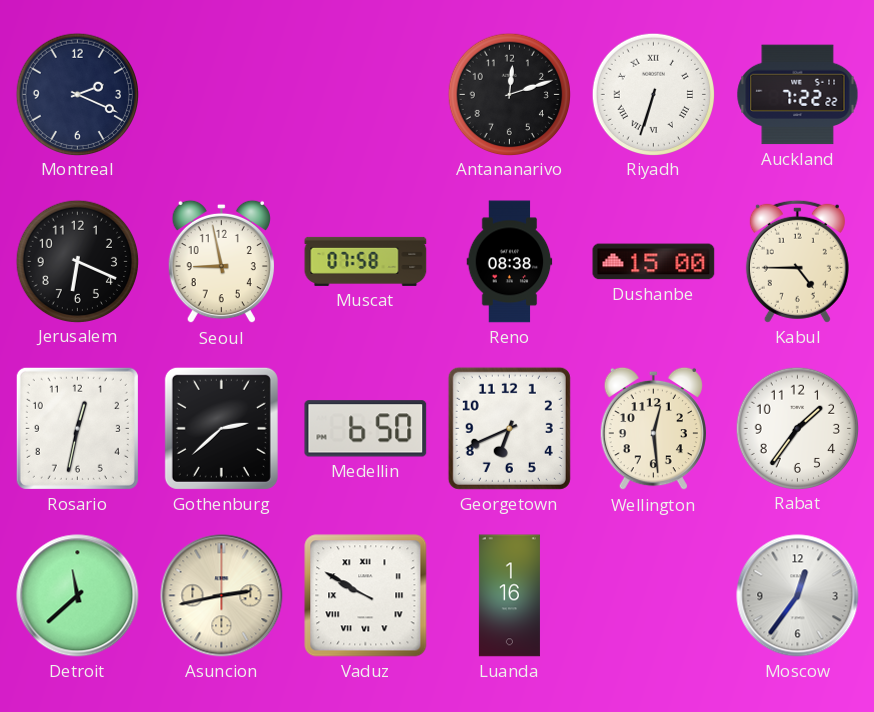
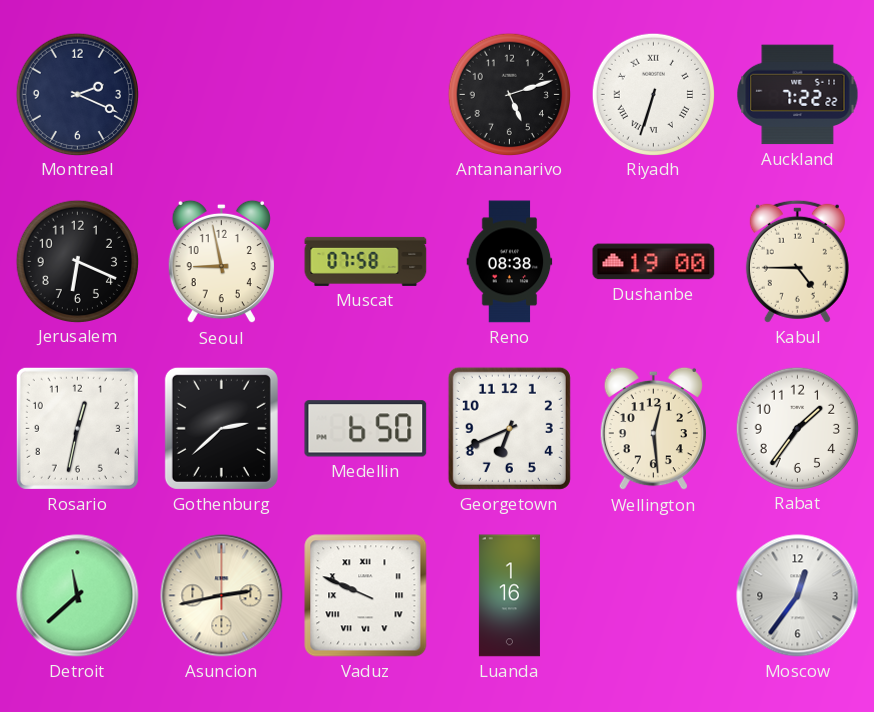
Antananarivo: 12:12 -> 5:12 (509, 94)
Dushanbe: 15:00 -> 19:00 (654, 262)
Vaduz: 9:50 -> 9:49 (366, 596)
